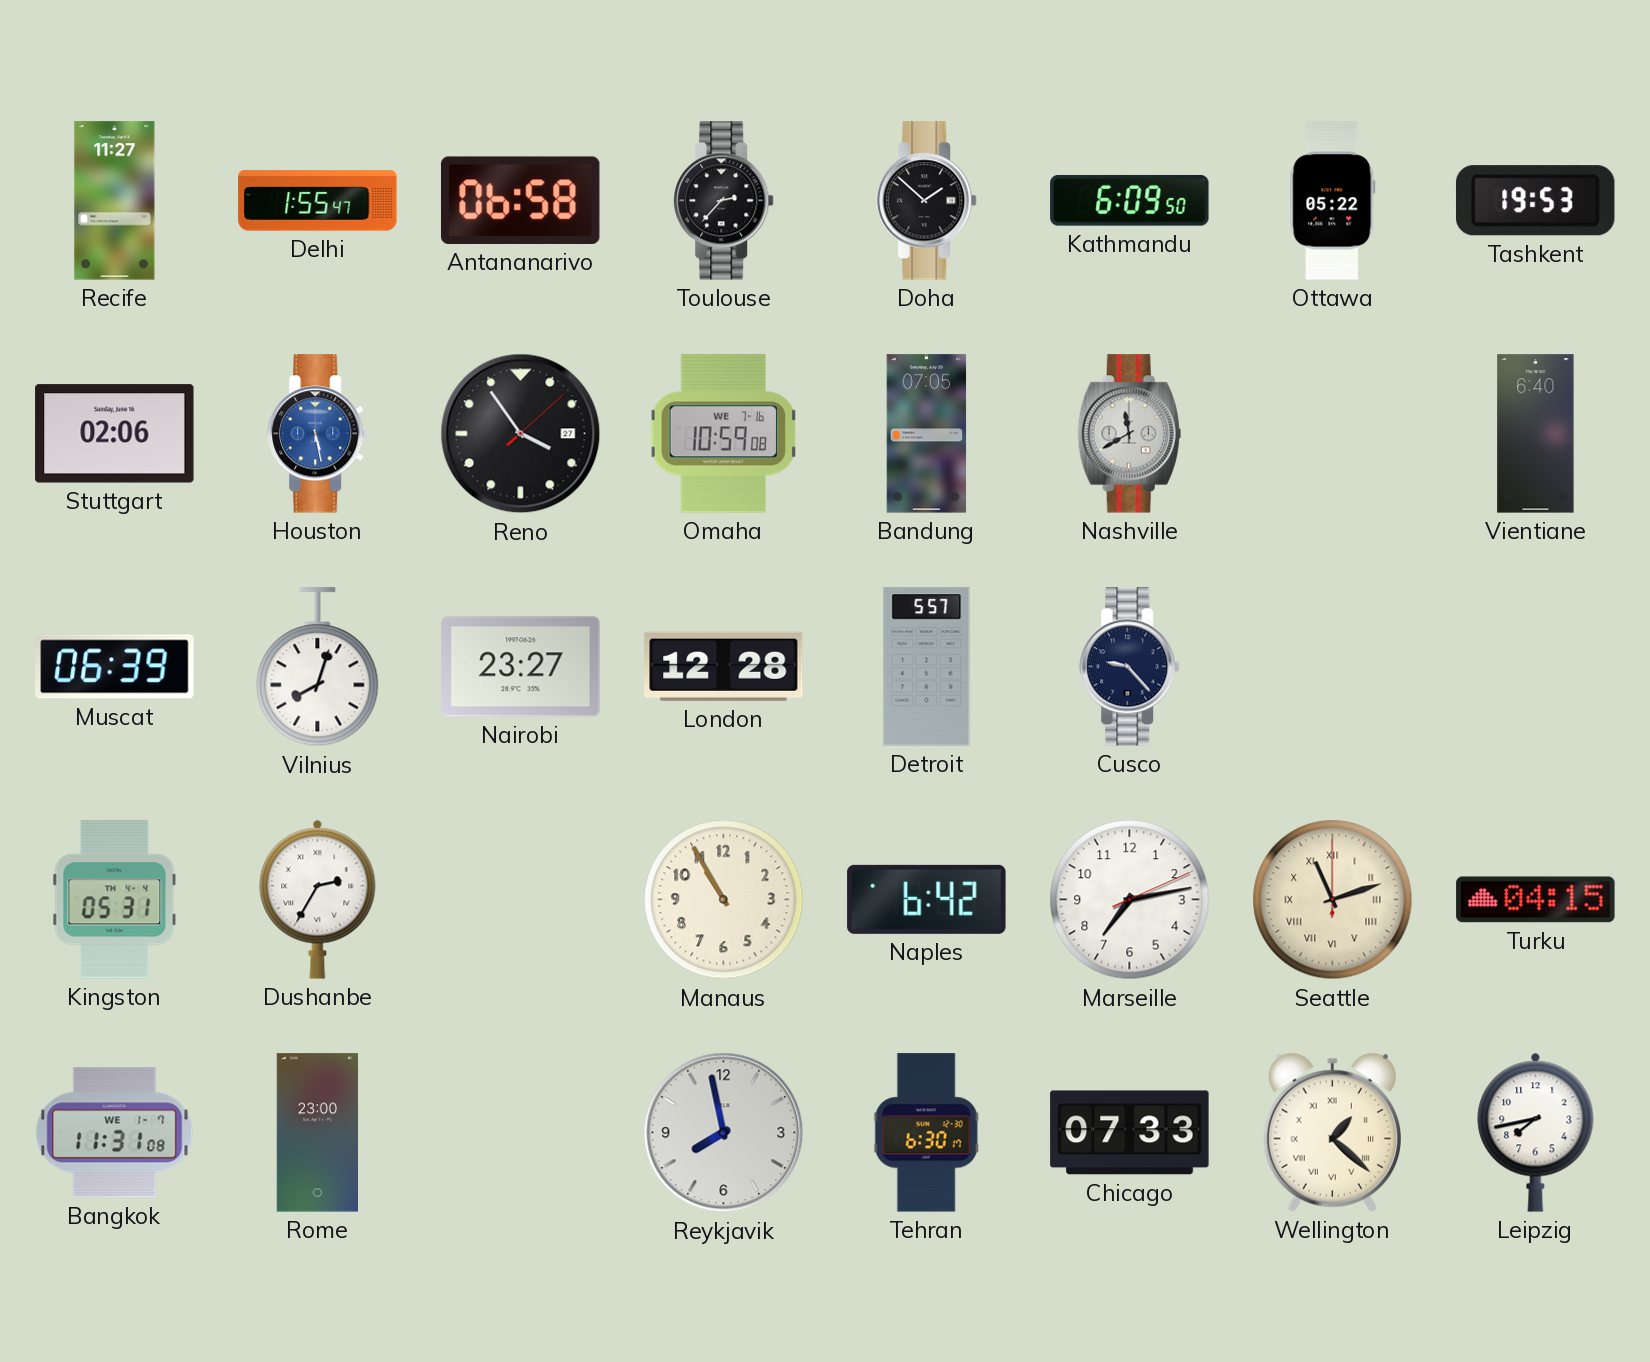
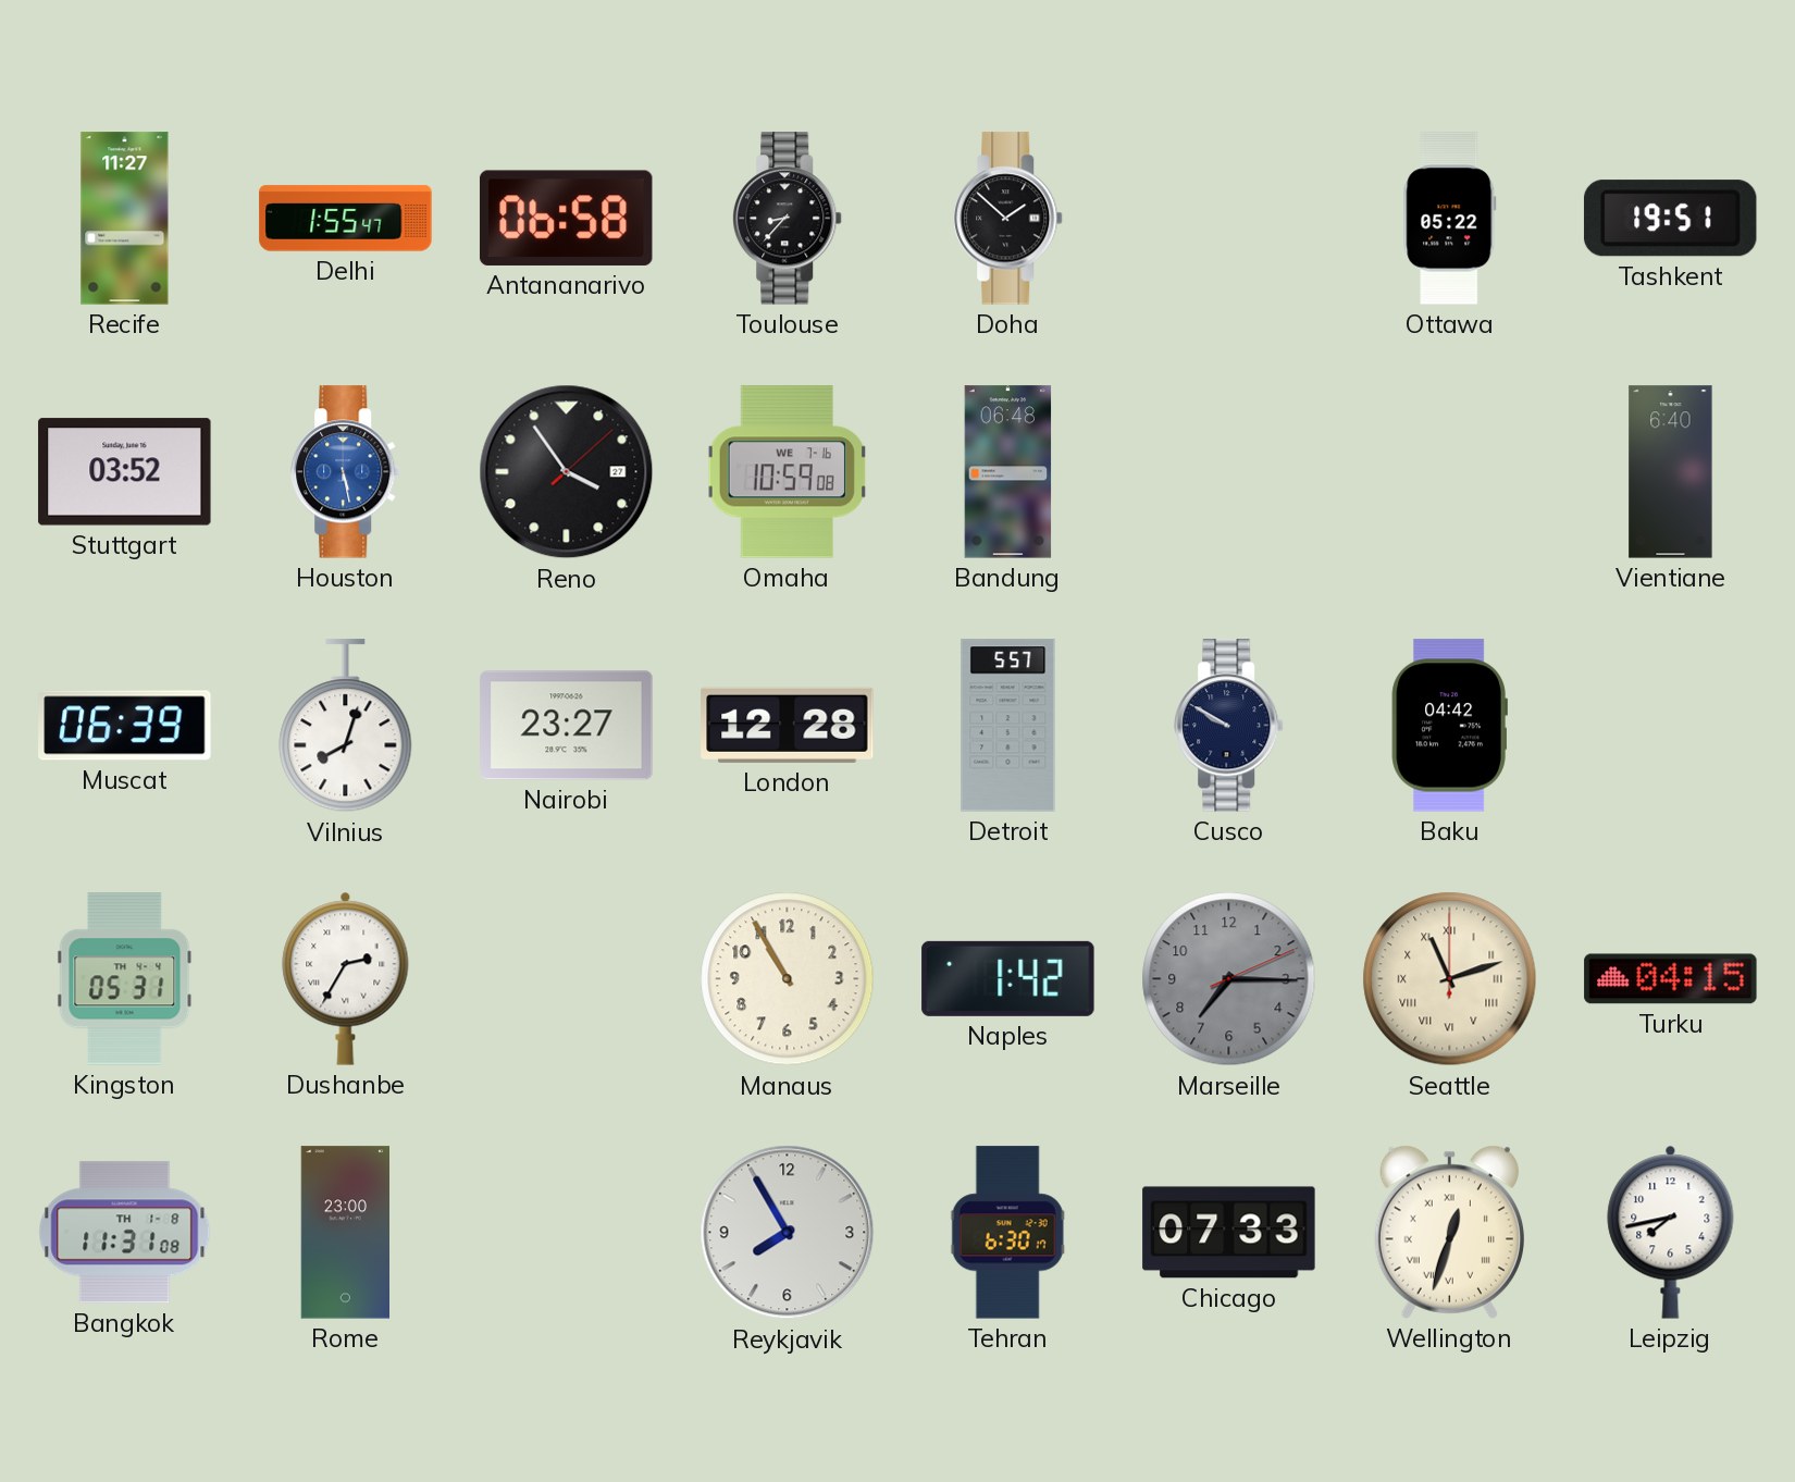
Toulouse: 2:37 -> 8:37 (788, 219)
Kathmandu: 6:09 -> none (1130, 201)
Tashkent: 19:53 -> 19:51 (1670, 219)
Stuttgart: 02:06 -> 03:52 (125, 472)
Bandung: 07:05 -> 06:48 (1008, 472)
Nashville: 11:40 -> none (1129, 434)
Cusco: 9:23 -> 9:50 (1229, 726)
Baku: none -> 04:42 (1449, 726)
Naples: 6:42 -> 1:42 (1008, 978)
Marseille: 7:13 -> 7:15 (1229, 979)
Marseille dial: white -> grey (1229, 979)
Bangkok date: WE 1-7 -> TH 1-8 (125, 1233)
Reykjavik: 7:58 -> 7:55 (788, 1233)
Wellington: 1:22 -> 12:33 (1449, 1232)
